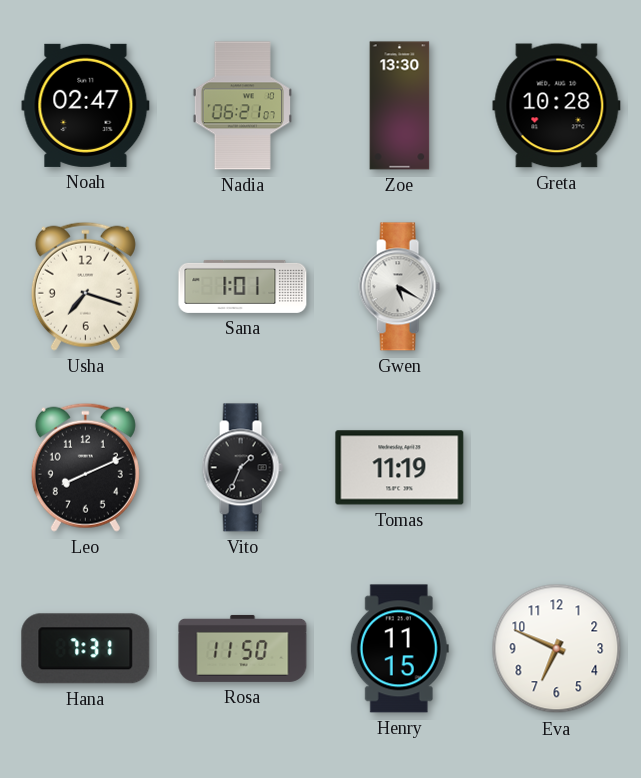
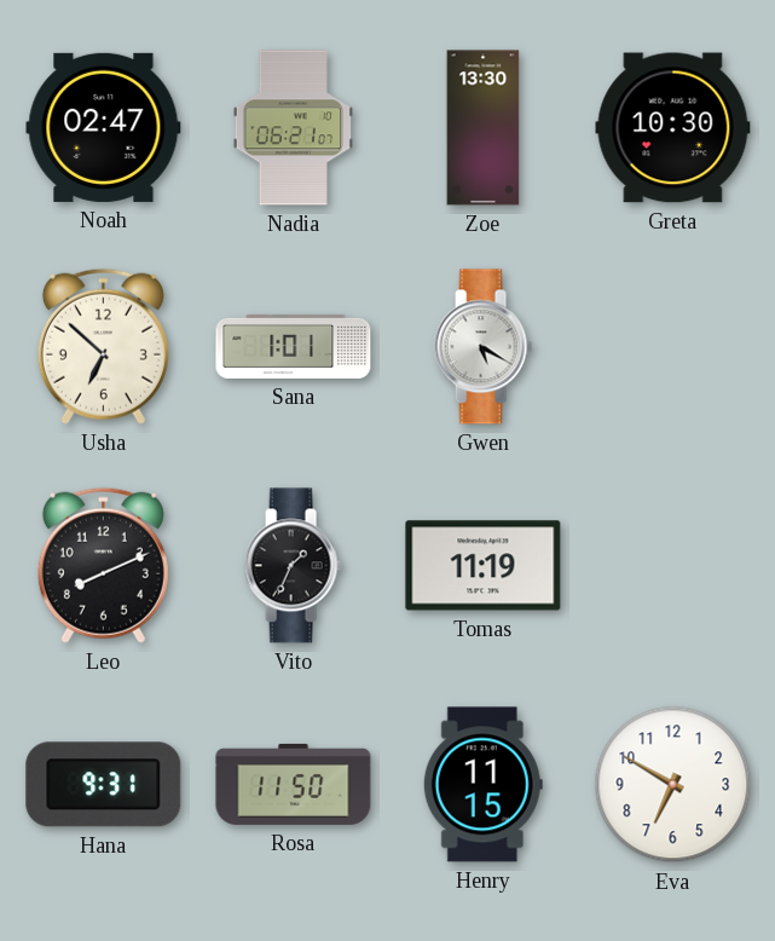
Greta: 10:28 -> 10:30 (673, 128)
Usha: 7:18 -> 6:52 (103, 346)
Hana: 7:31 -> 9:31 (104, 785)
Eva: 6:49 -> 6:50 (673, 785)
